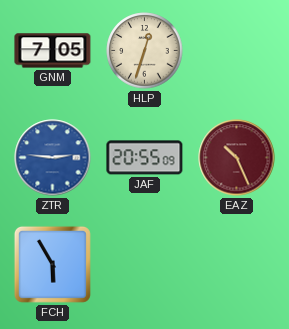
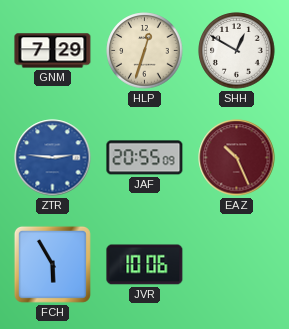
GNM: 7:05 -> 7:29 (53, 51)
SHH: none -> 12:50 (237, 51)
JVR: none -> 10:06 (145, 265)
